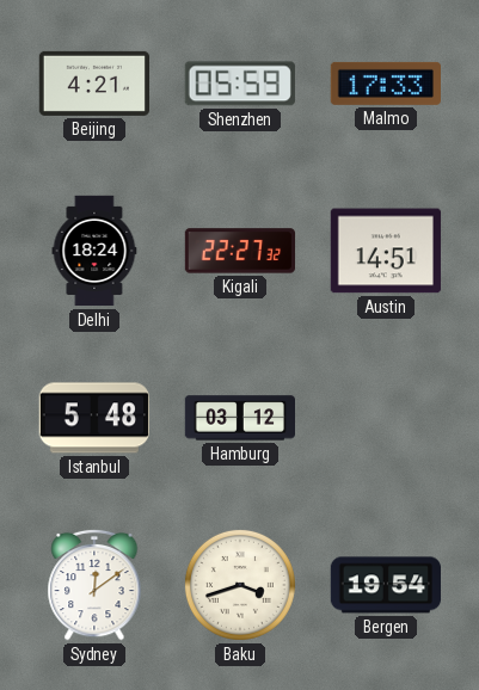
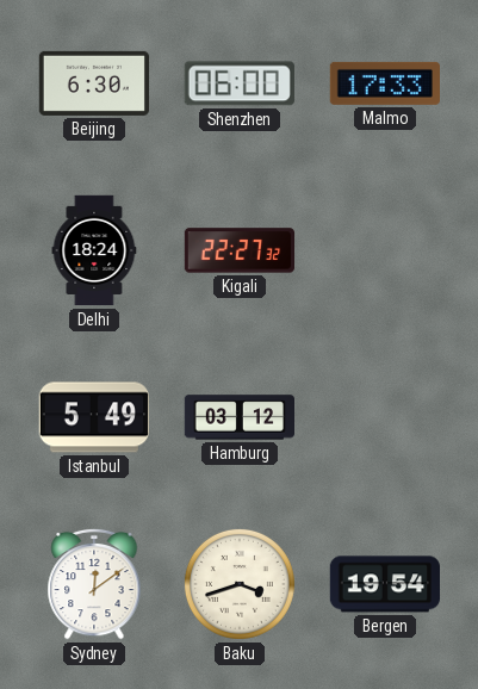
Beijing: 4:21 -> 6:30 (93, 83)
Shenzhen: 05:59 -> 06:00 (240, 83)
Austin: 14:51 -> none (385, 251)
Istanbul: 5:48 -> 5:49 (94, 417)
